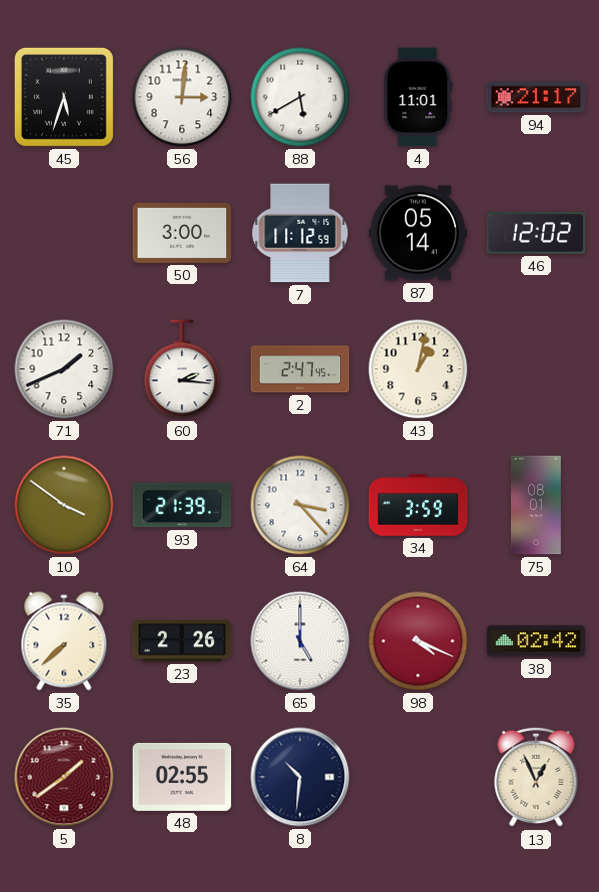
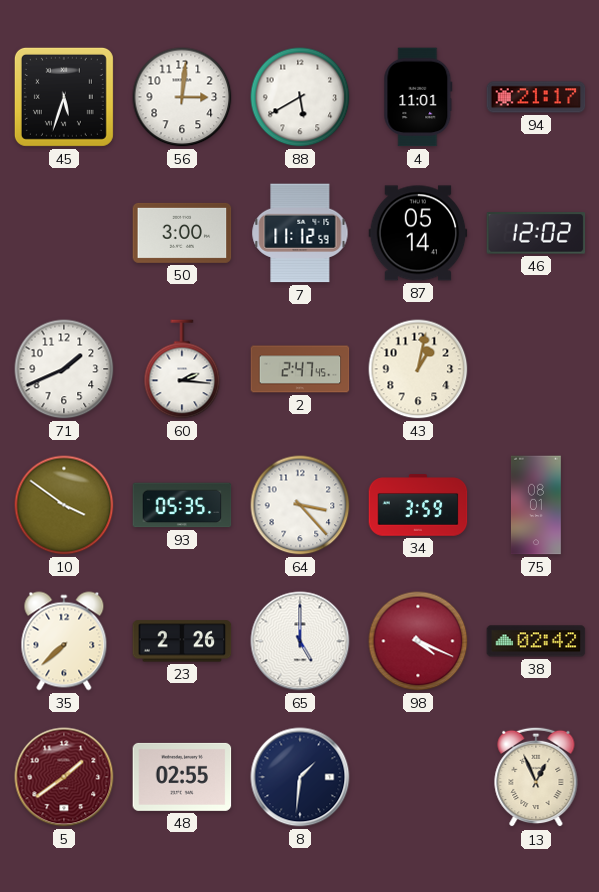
93: 21:39 -> 05:35 (182, 505)
8: 10:31 -> 1:31 (300, 777)
